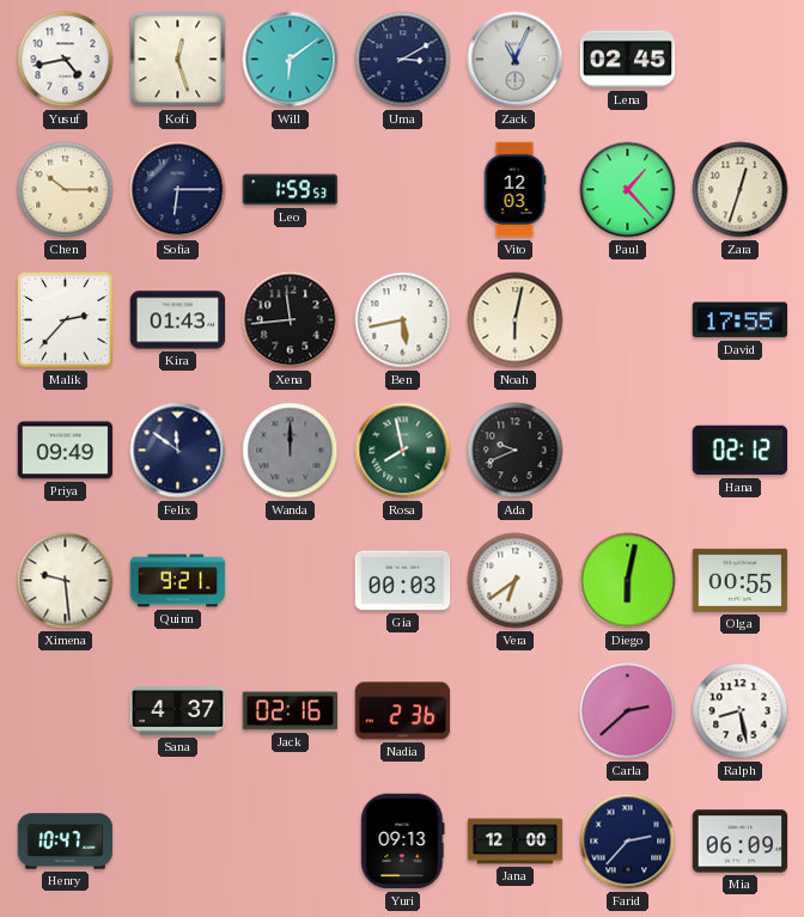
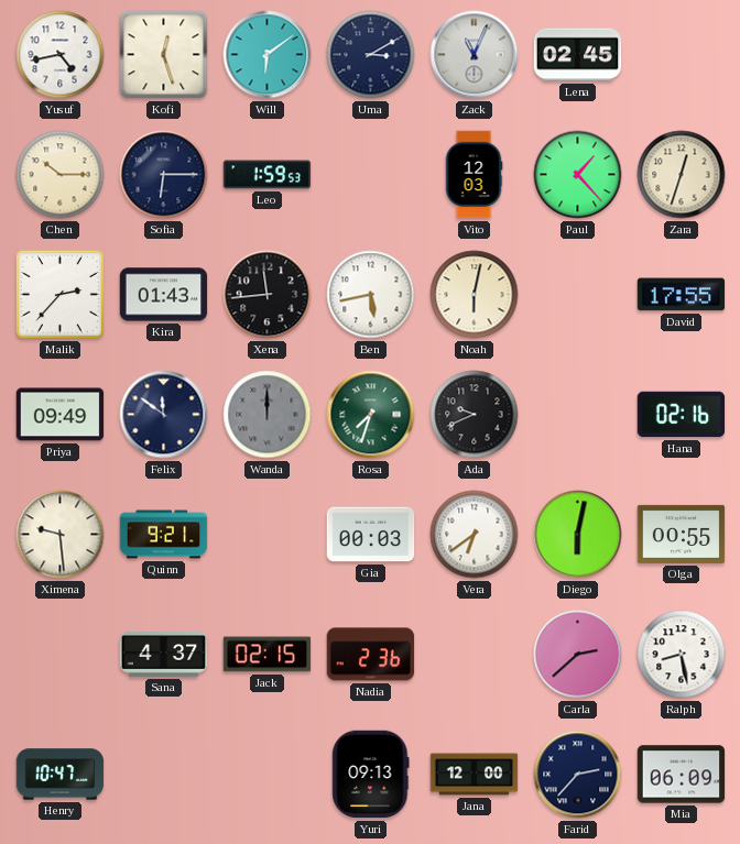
Rosa: 7:58 -> 7:33 (371, 415)
Hana: 02:12 -> 02:16 (682, 415)
Jack: 02:16 -> 02:15 (268, 655)
